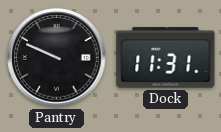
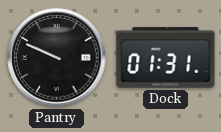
Dock: 11:31 -> 01:31 (166, 58)
